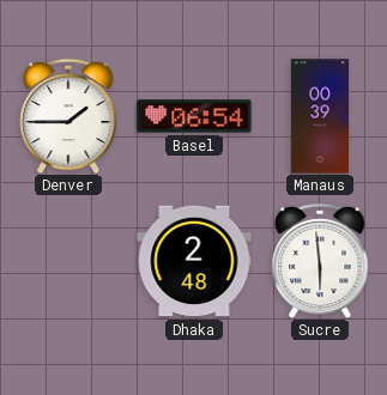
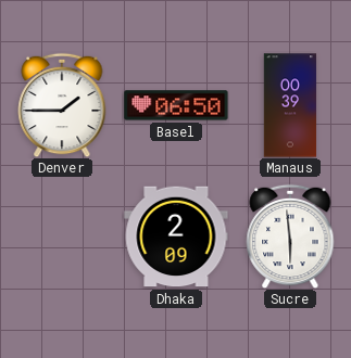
Basel: 06:54 -> 06:50 (176, 105)
Dhaka: 2:48 -> 2:09 (176, 236)
